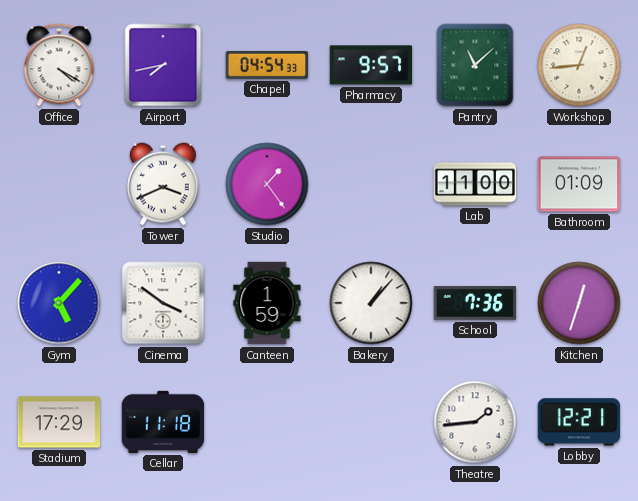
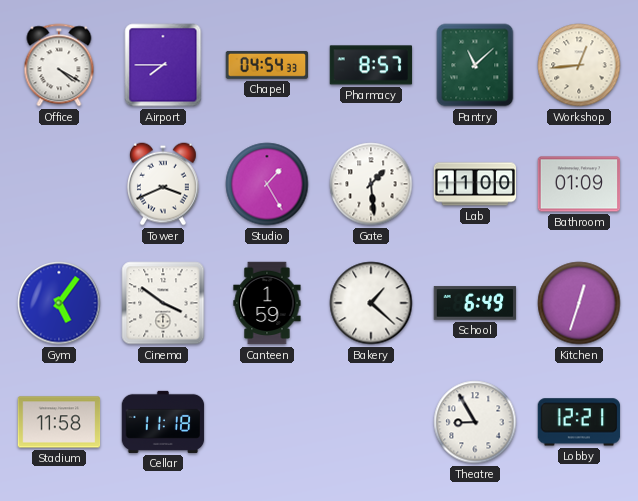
Airport: 7:43 -> 7:45 (163, 65)
Pharmacy: 9:57 -> 8:57 (371, 65)
Studio: 1:24 -> 1:25 (267, 184)
Gate: none -> 1:29 (371, 184)
Gym: 5:07 -> 5:06 (59, 303)
Bakery: 1:07 -> 1:22 (371, 303)
School: 7:36 -> 6:49 (475, 303)
Stadium: 17:29 -> 11:58 (59, 422)
Theatre: 1:44 -> 8:55 (475, 422)
